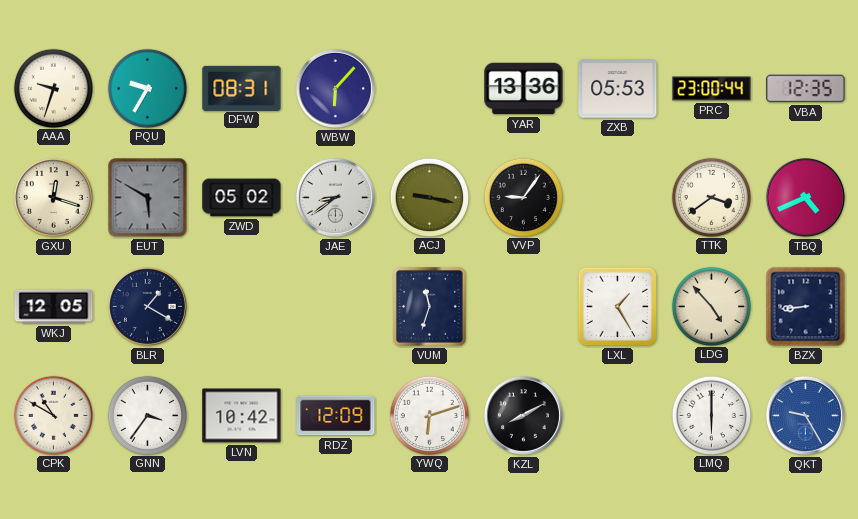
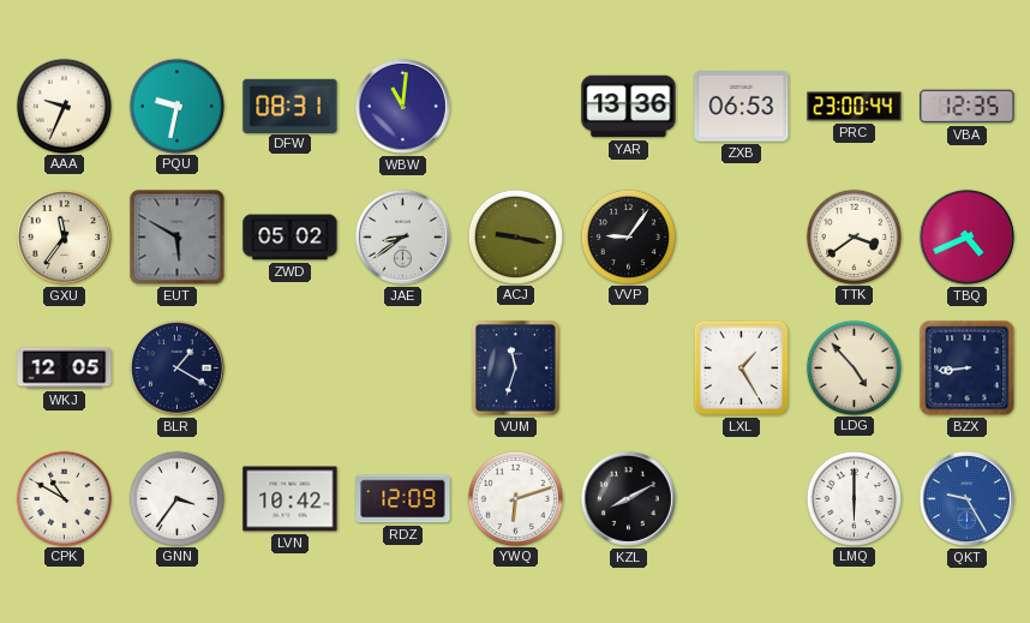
AAA: 9:33 -> 9:34 (64, 106)
PQU: 9:35 -> 9:32 (176, 106)
WBW: 6:07 -> 11:01 (402, 106)
ZXB: 05:53 -> 06:53 (742, 107)
GXU: 12:18 -> 11:36 (64, 236)
